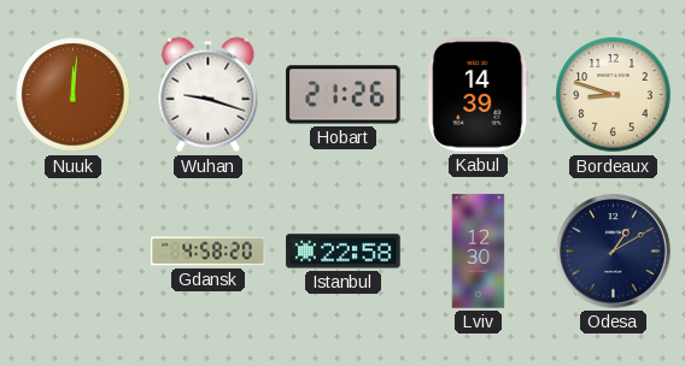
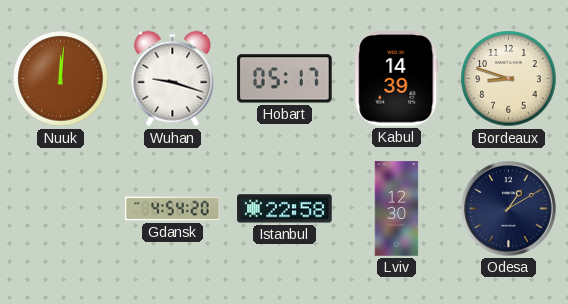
Hobart: 21:26 -> 05:17 (285, 79)
Gdansk: 4:58 -> 4:54 (173, 209)
